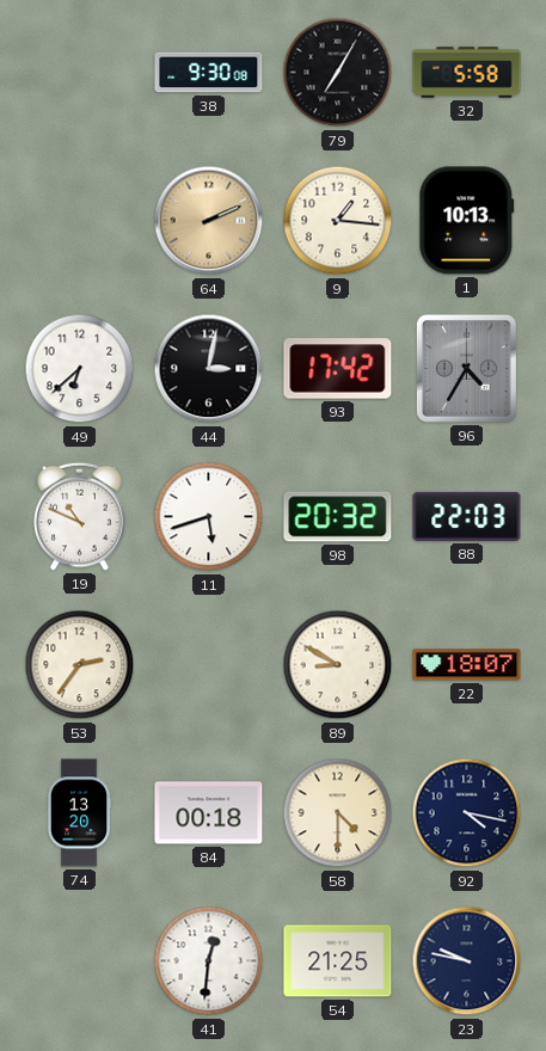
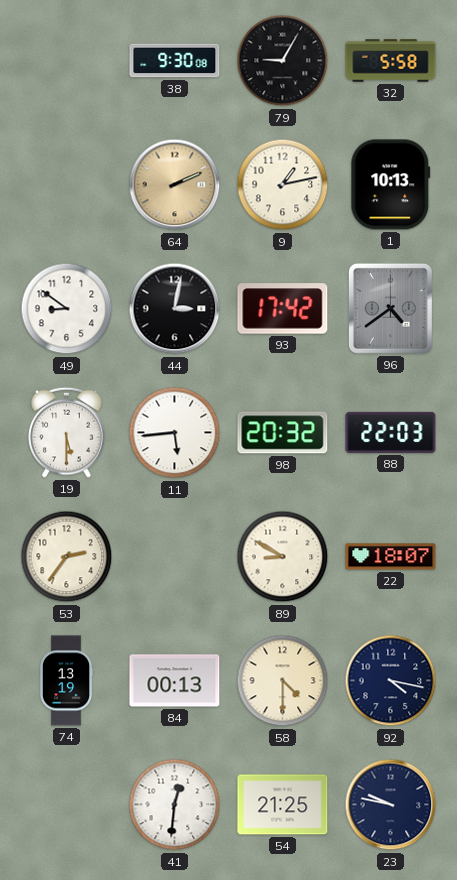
79: 7:05 -> 9:05 (283, 61)
9: 1:16 -> 1:13 (283, 185)
49: 6:38 -> 8:51 (67, 309)
96: 4:35 -> 4:39 (390, 308)
19: 10:49 -> 5:30 (67, 432)
11: 5:42 -> 5:44 (175, 433)
74: 13:20 -> 13:19 (66, 681)
84: 00:18 -> 00:13 (175, 681)
